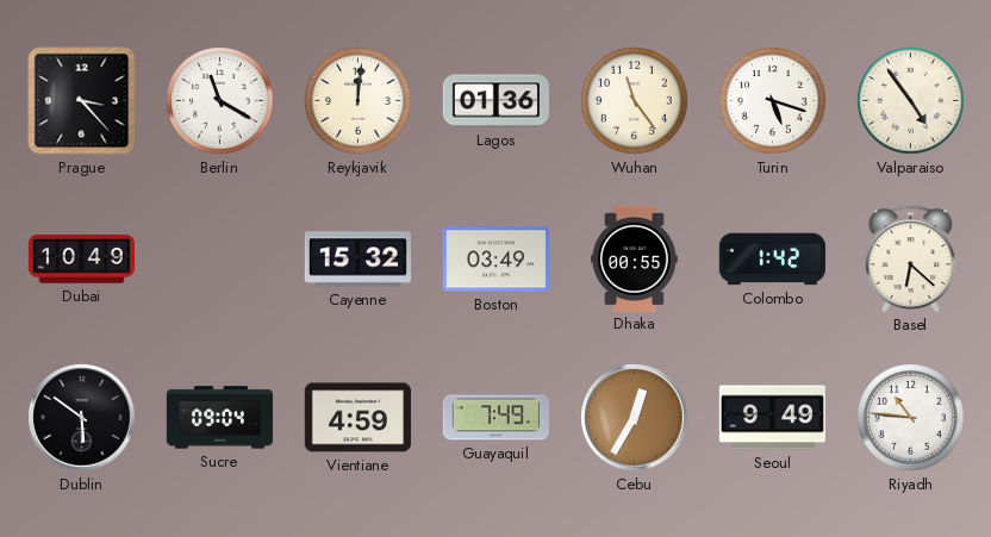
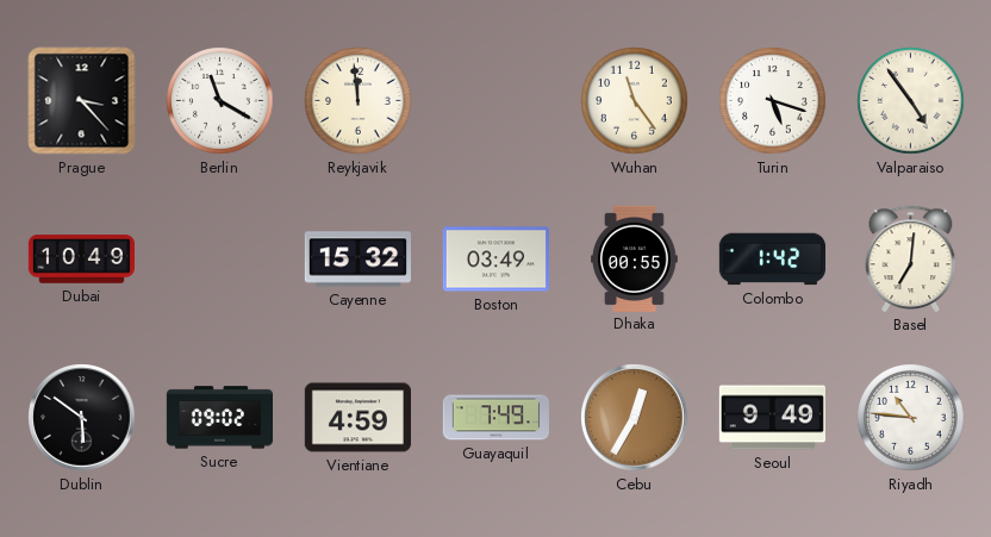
Reykjavik: 12:01 -> 11:59 (359, 101)
Lagos: 01:36 -> none (495, 101)
Basel: 6:22 -> 7:01 (911, 258)
Sucre: 09:04 -> 09:02 (219, 418)
